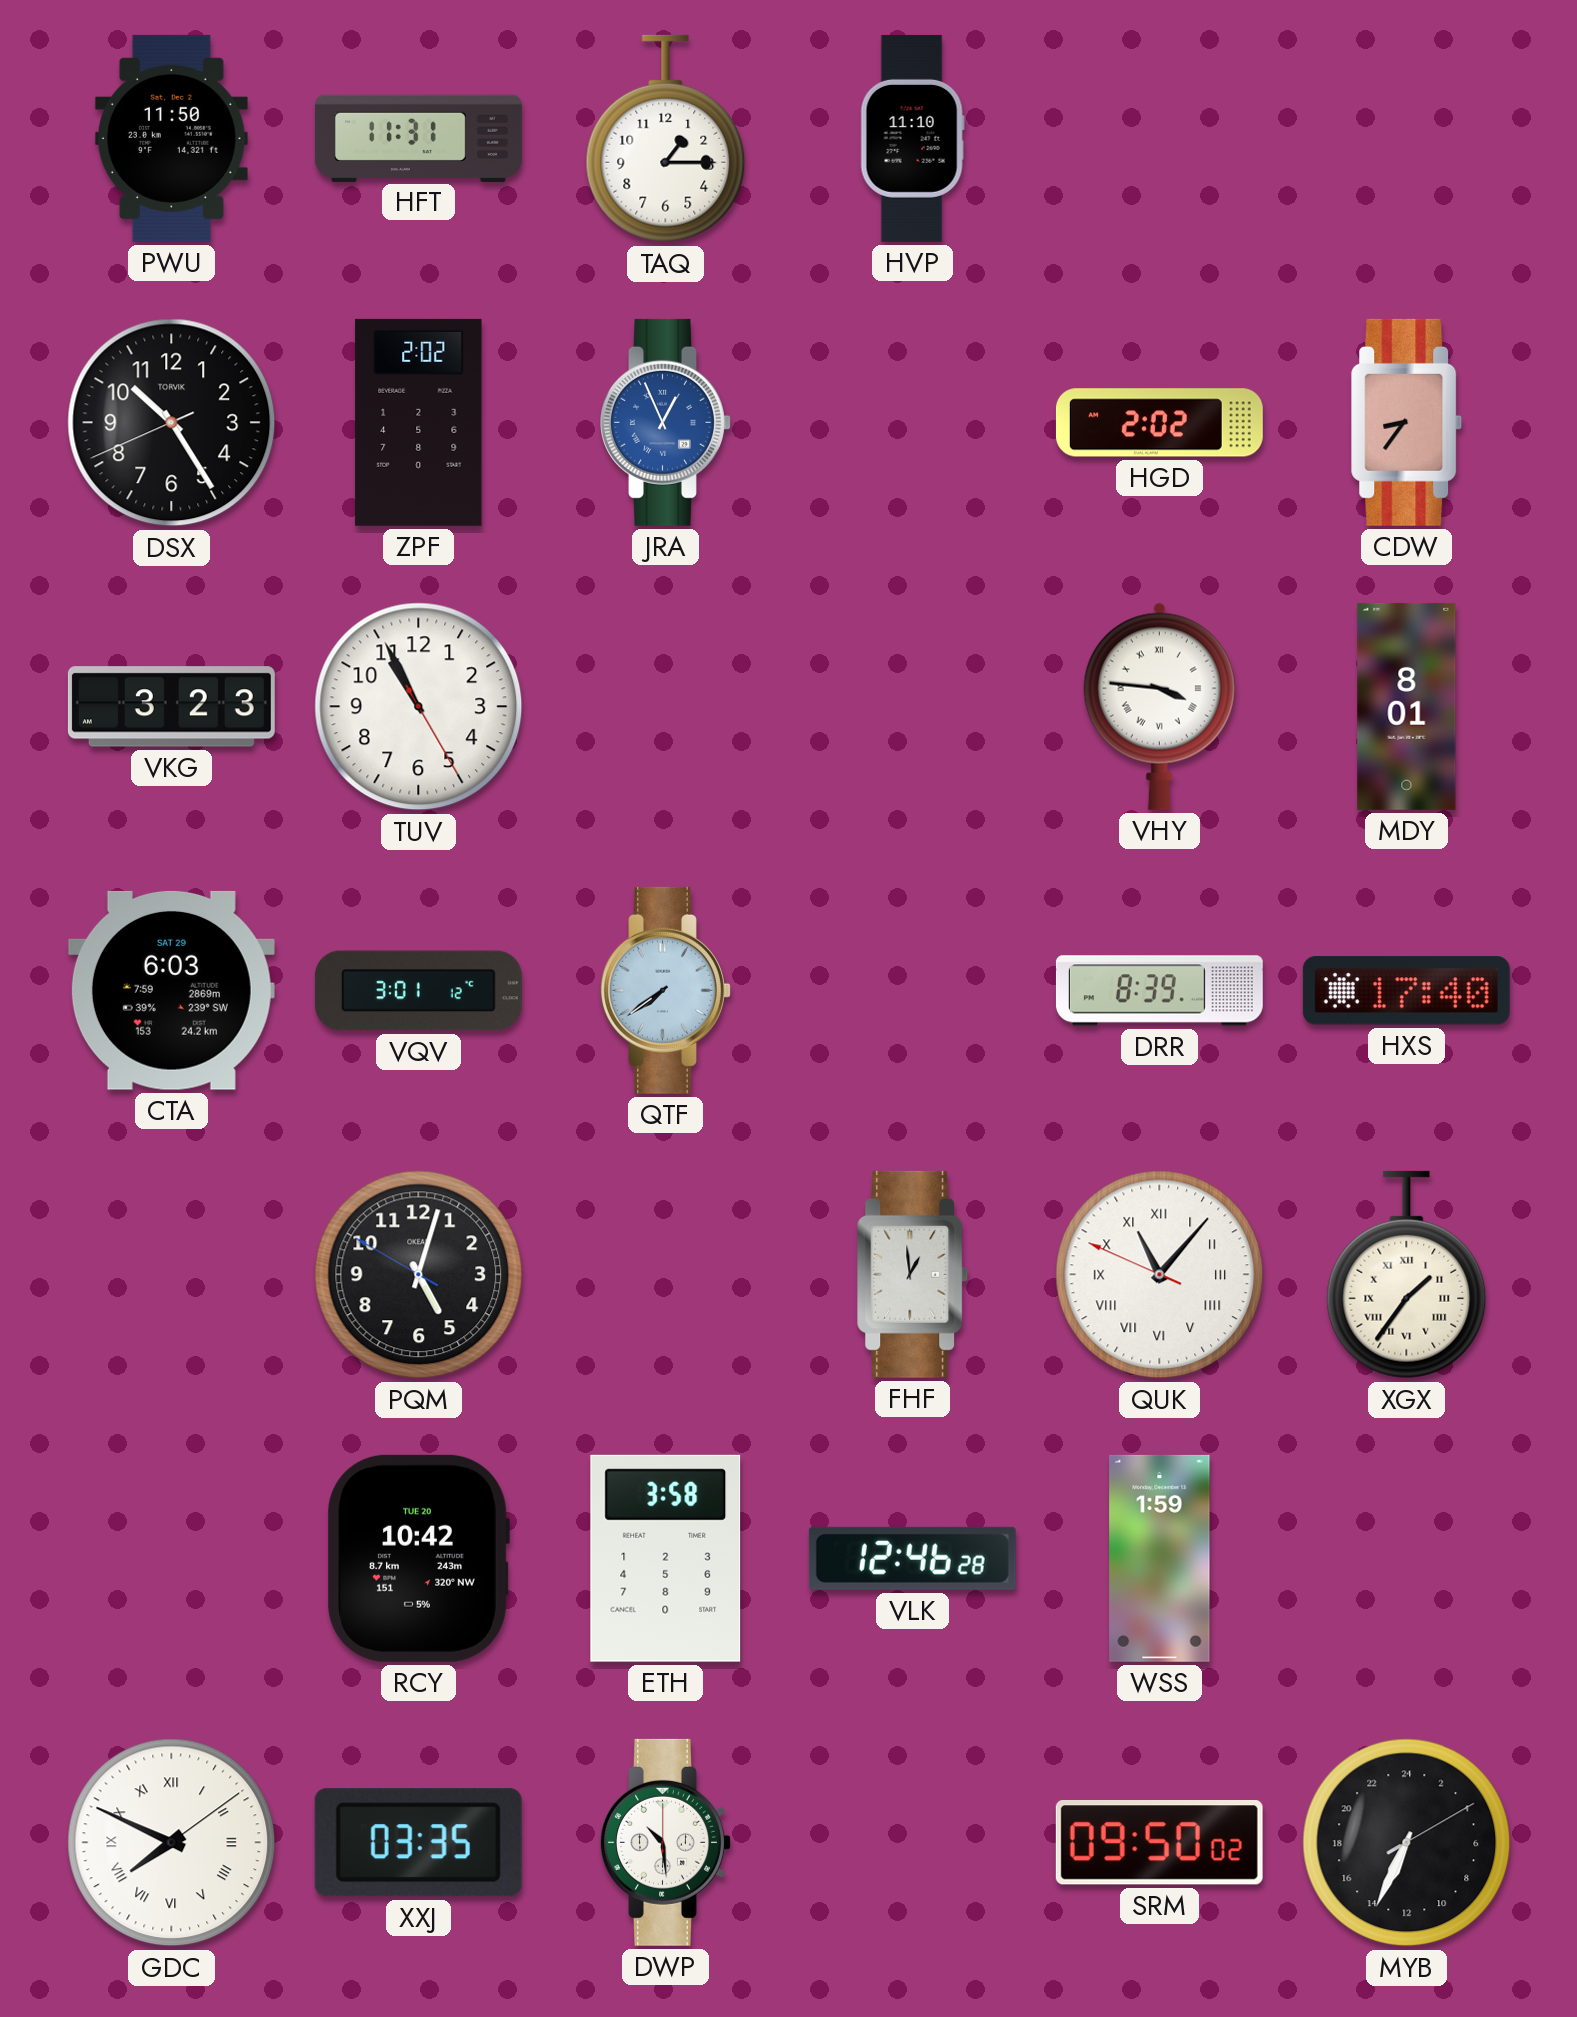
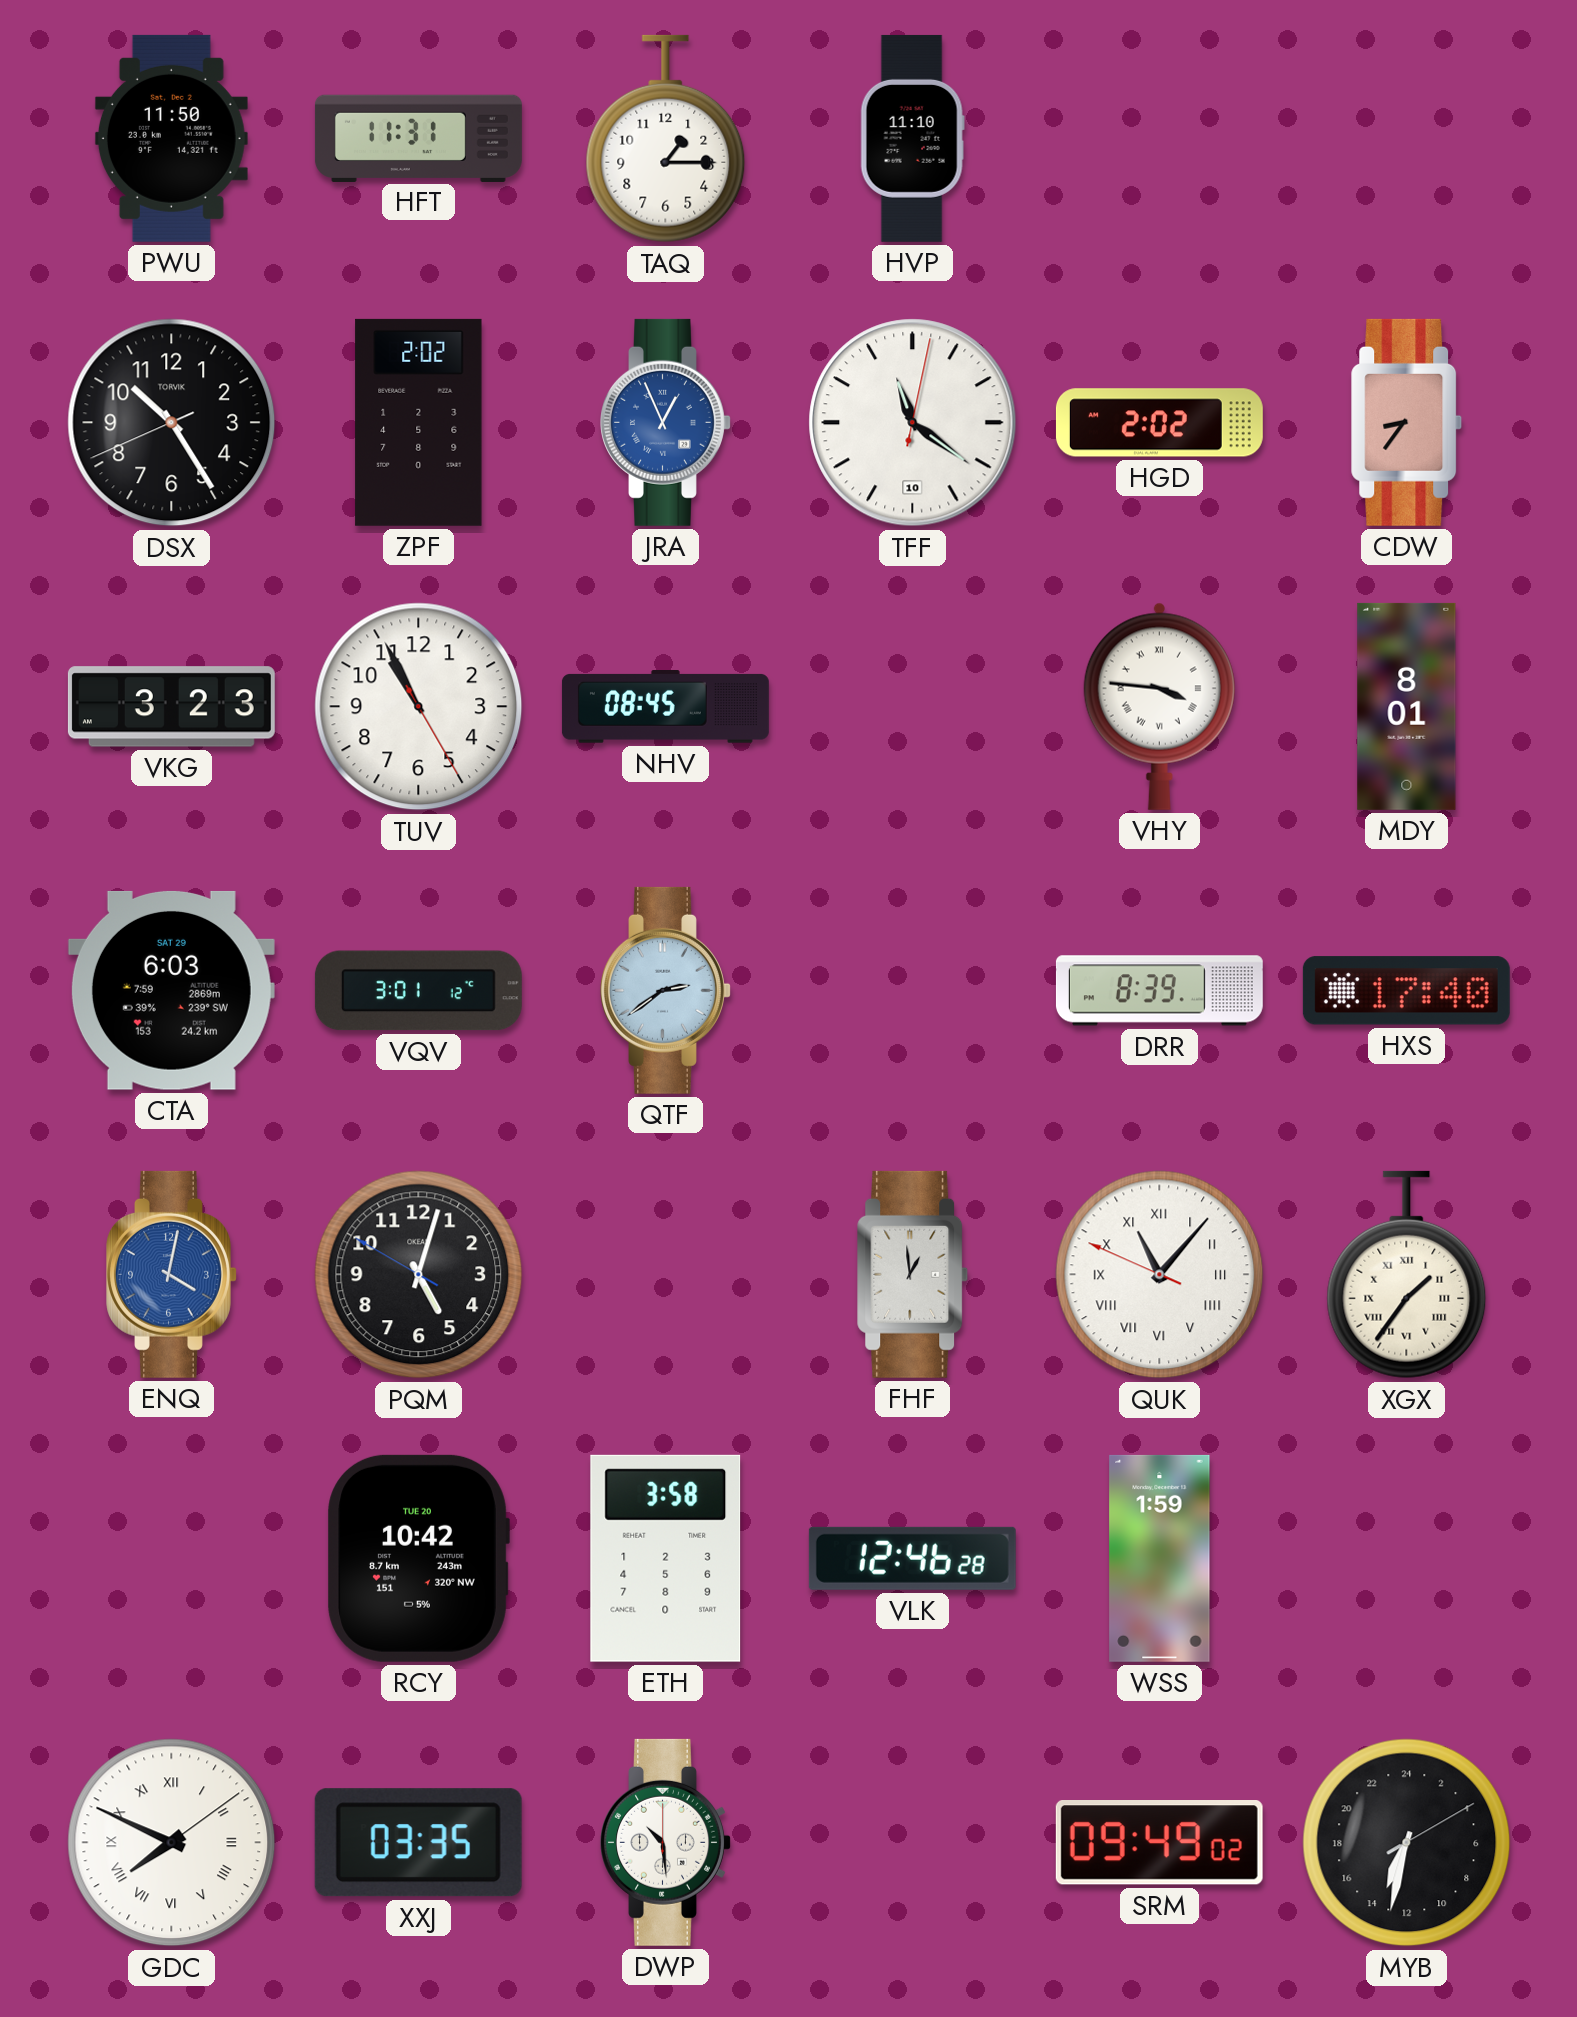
TFF: none -> 11:21 (913, 423)
NHV: none -> 08:45 (665, 707)
QTF: 7:39 -> 2:39 (666, 990)
ENQ: none -> 4:02 (172, 1274)
SRM: 09:50 -> 09:49 (1159, 1843)
MYB: 13:34 -> 13:32 (1407, 1843)
